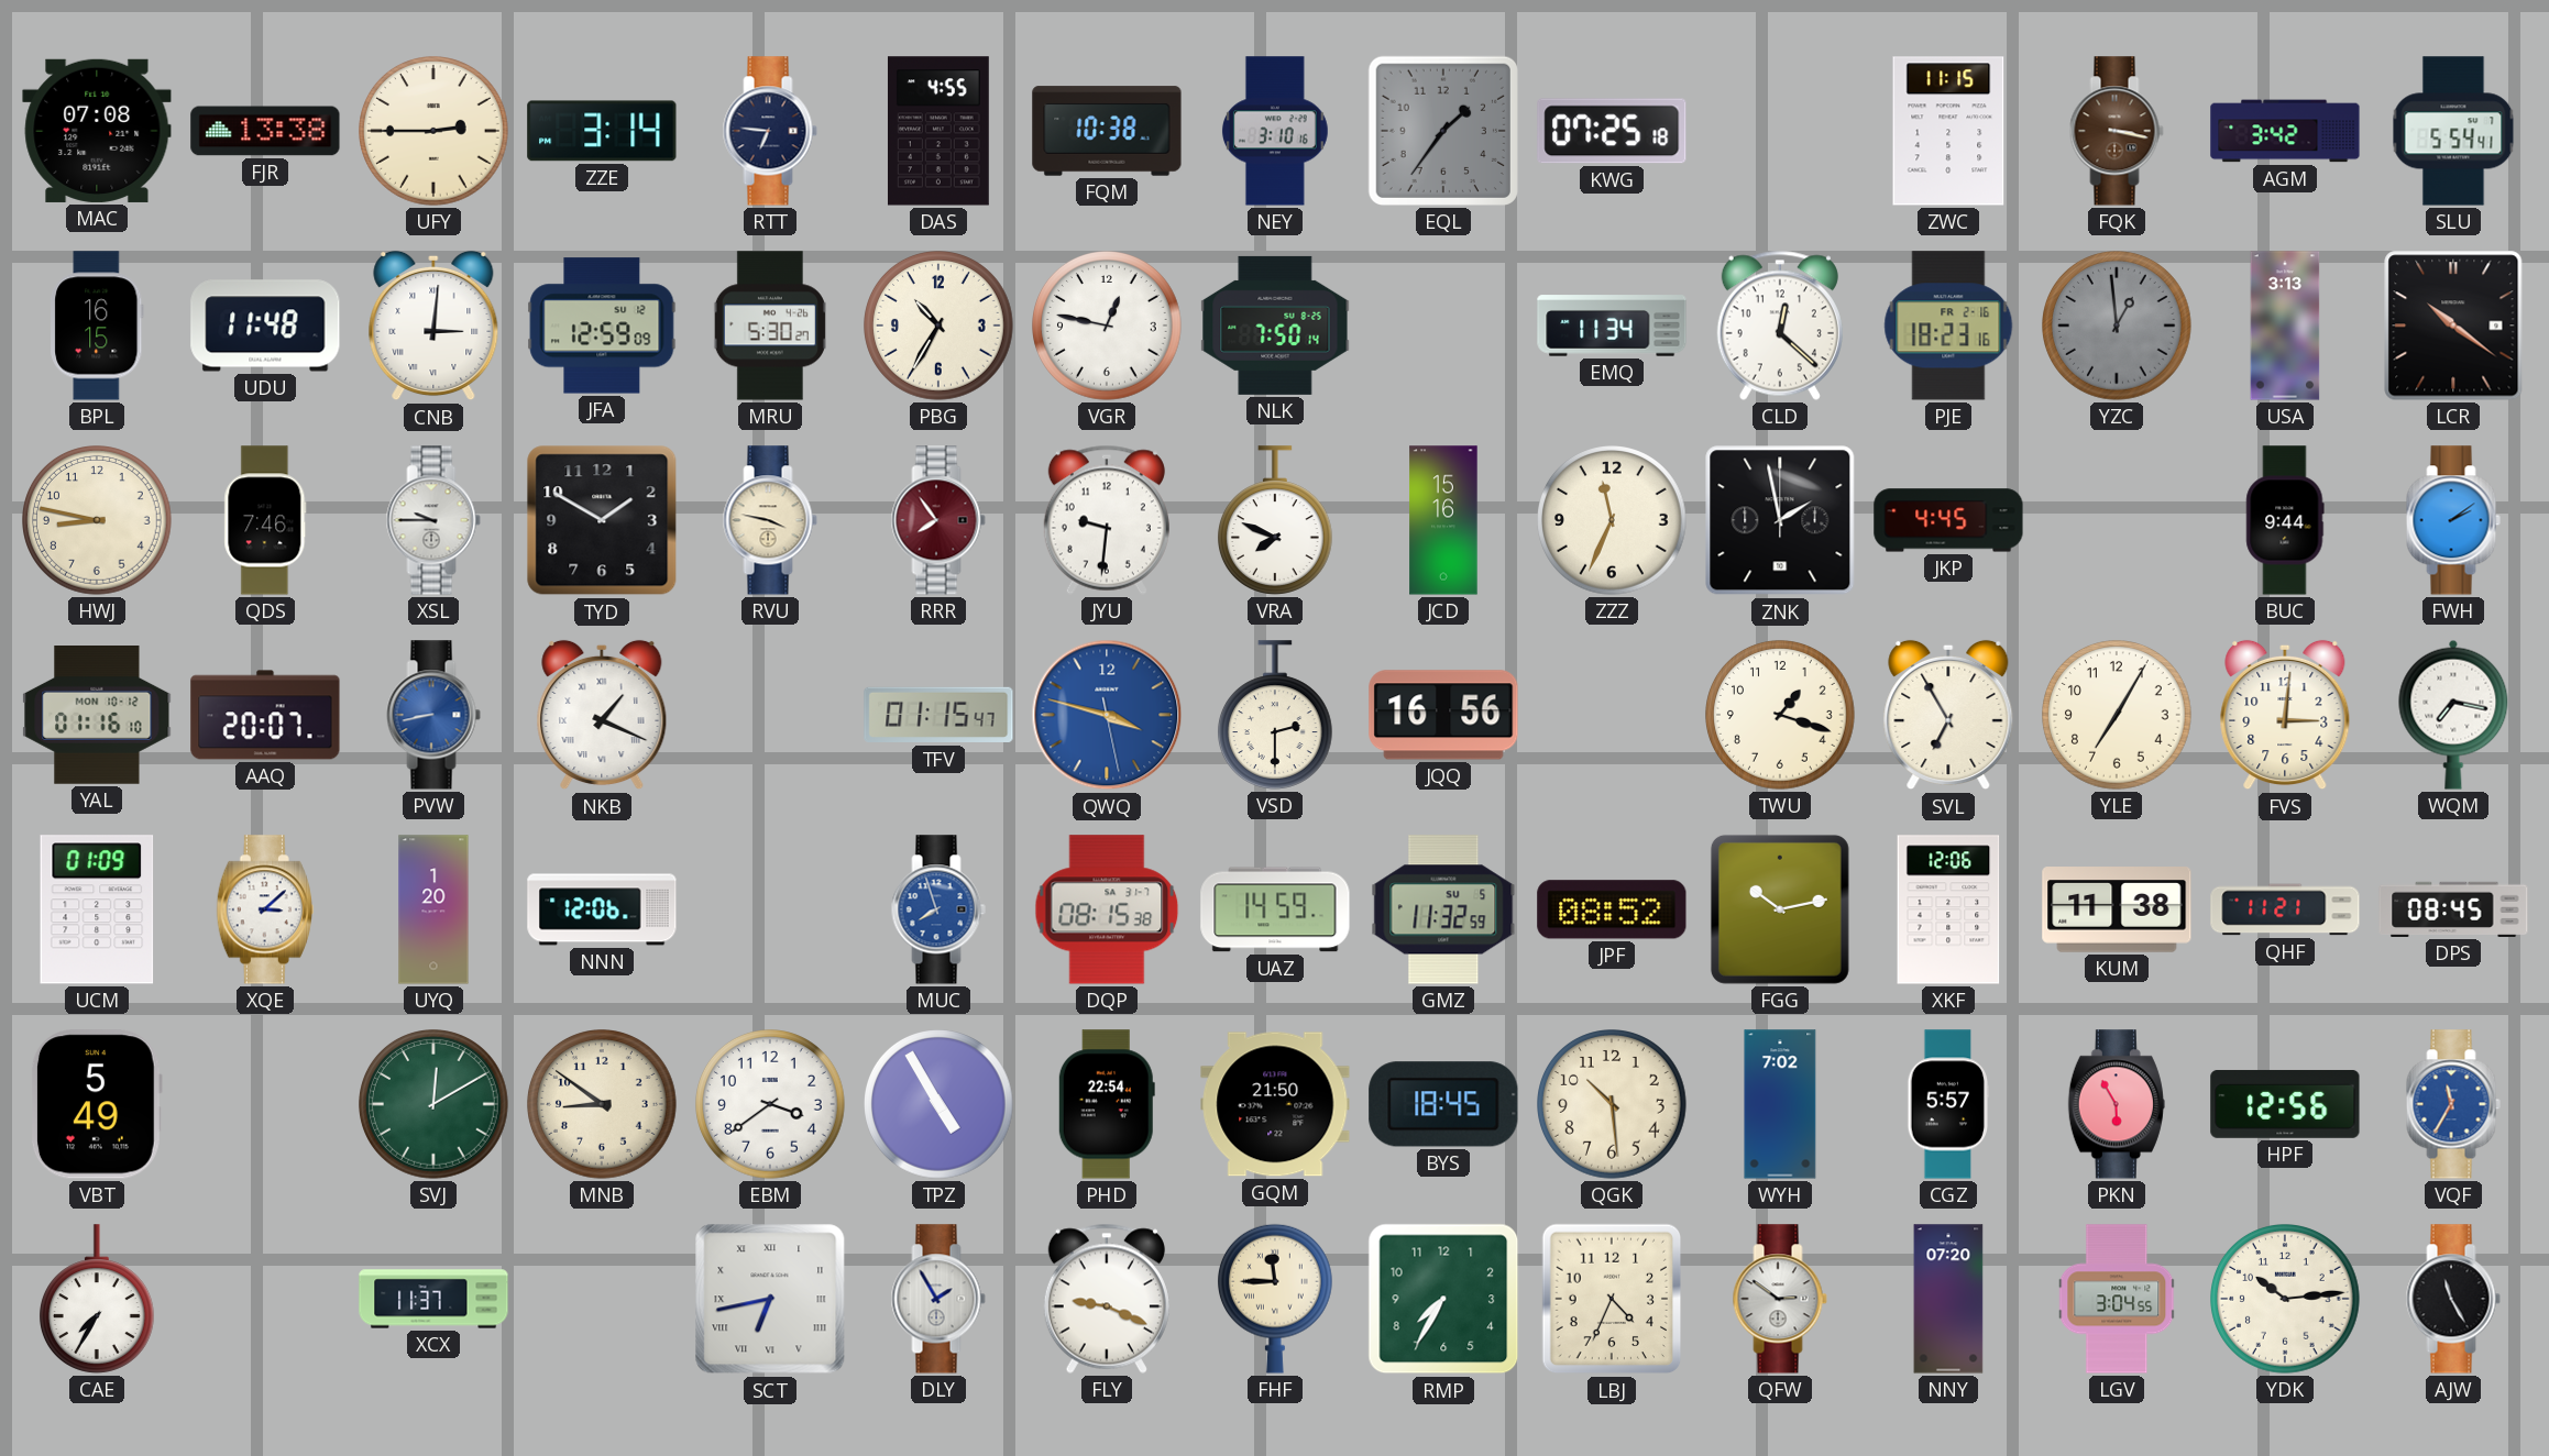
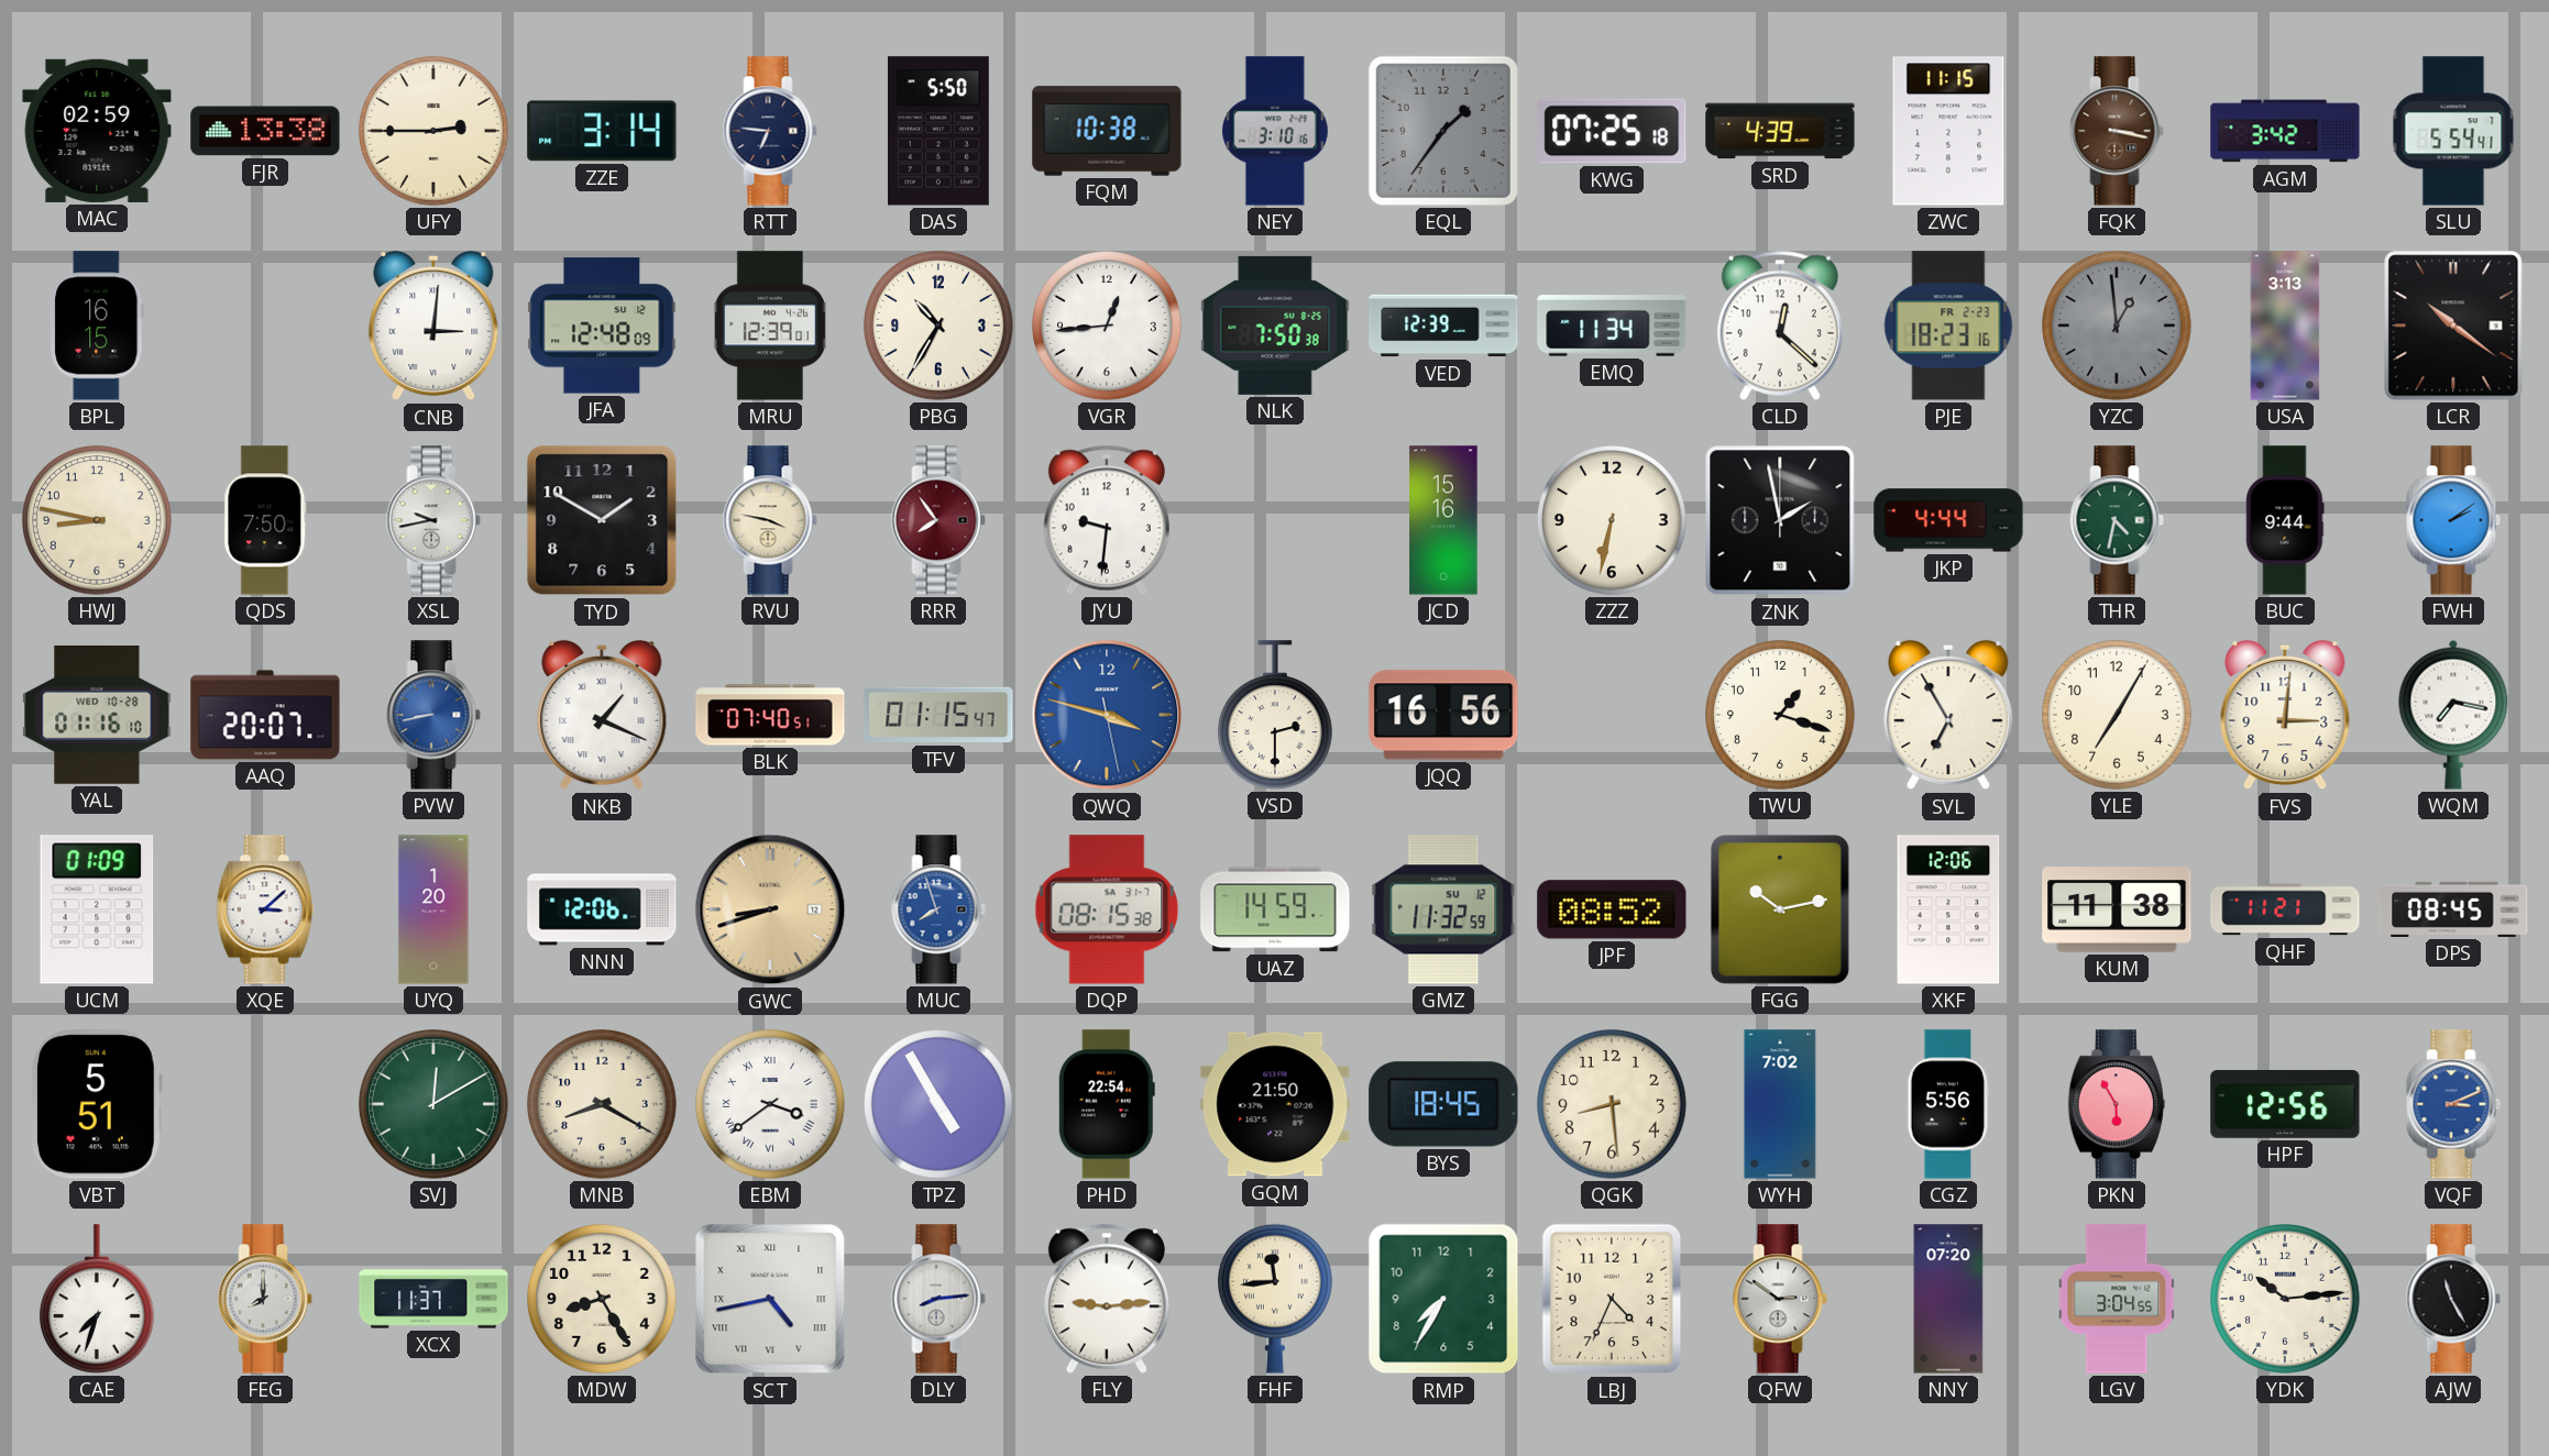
MAC: 07:08 -> 02:59 (97, 131)
DAS: 4:55 -> 5:50 (938, 131)
SRD: none -> 4:39 (1780, 131)
UDU: 11:48 -> none (265, 326)
JFA: 12:59 -> 12:48 (602, 326)
MRU: 5:30 -> 12:39 (770, 326)
VGR: 12:47 -> 12:44 (1108, 327)
NLK: 7:50:14 -> 7:50:38 (1275, 326)
VED: none -> 12:39 (1443, 326)
PJE date: FR 2-16 -> FR 2-23 (1948, 326)
QDS: 7:46 -> 7:50 (265, 520)
XSL: 9:45 -> 9:43 (433, 520)
VRA: 7:49 -> none (1275, 520)
ZZZ: 11:34 -> 6:32 (1613, 521)
JKP: 4:45 -> 4:44 (1948, 520)
THR: none -> 4:32 (2117, 520)
YAL date: MON 10-12 -> WED 10-28 (97, 716)
BLK: none -> 07:40 (770, 715)
GWC: none -> 8:42 (770, 909)
GMZ date: SU 5 -> SU 12 (1443, 909)
VBT: 5:49 -> 5:51 (97, 1104)
MNB: 8:51 -> 8:20 (603, 1105)
EBM numerals: Arabic -> Roman (771, 1105)
QGK: 10:29 -> 8:29 (1613, 1105)
CGZ: 5:57 -> 5:56 (1948, 1104)
VQF: 11:35 -> 3:11 (2453, 1104)
CAE: 7:35 -> 7:33 (97, 1299)
FEG: none -> 8:00 (265, 1299)
MDW: none -> 8:25 (603, 1300)
SCT: 6:43 -> 4:43 (770, 1299)
DLY: 1:55 -> 8:14 (938, 1299)
FLY: 9:19 -> 9:14 (1107, 1299)
FHF: 11:45 -> 11:44 (1275, 1299)
